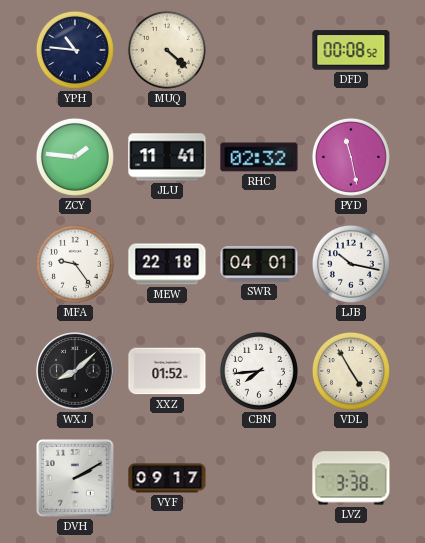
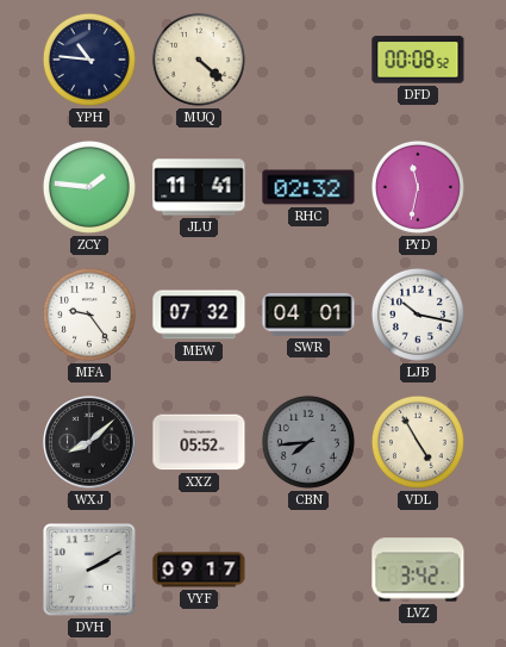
PYD: 11:28 -> 11:32 (418, 187)
MEW: 22:18 -> 07:32 (199, 315)
XXZ: 01:52 -> 05:52 (199, 442)
CBN dial: white -> grey (308, 442)
LVZ: 3:38 -> 3:42 (418, 570)
